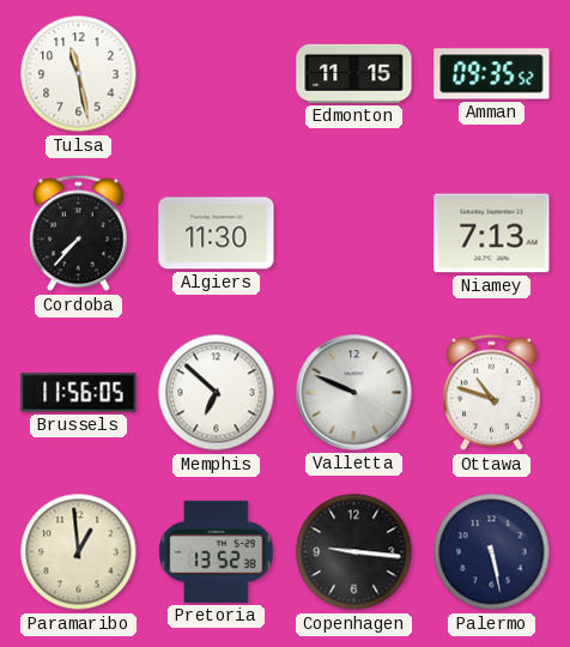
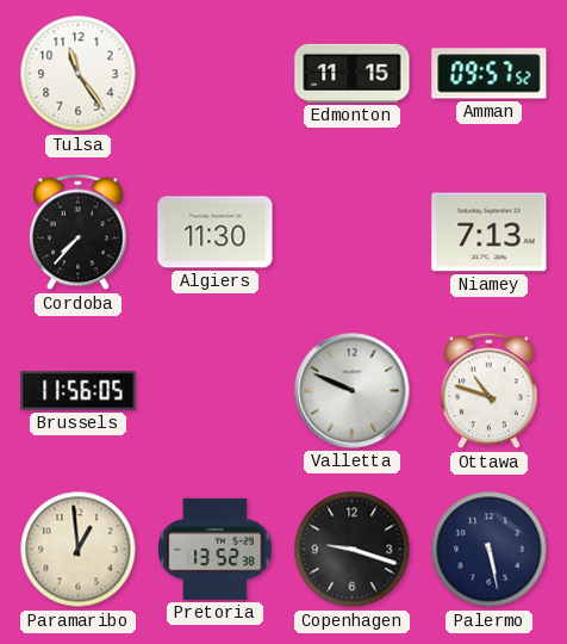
Tulsa: 11:28 -> 11:24 (79, 74)
Amman: 09:35 -> 09:57 (490, 74)
Memphis: 6:52 -> none (217, 393)
Copenhagen: 9:16 -> 9:18 (353, 550)
